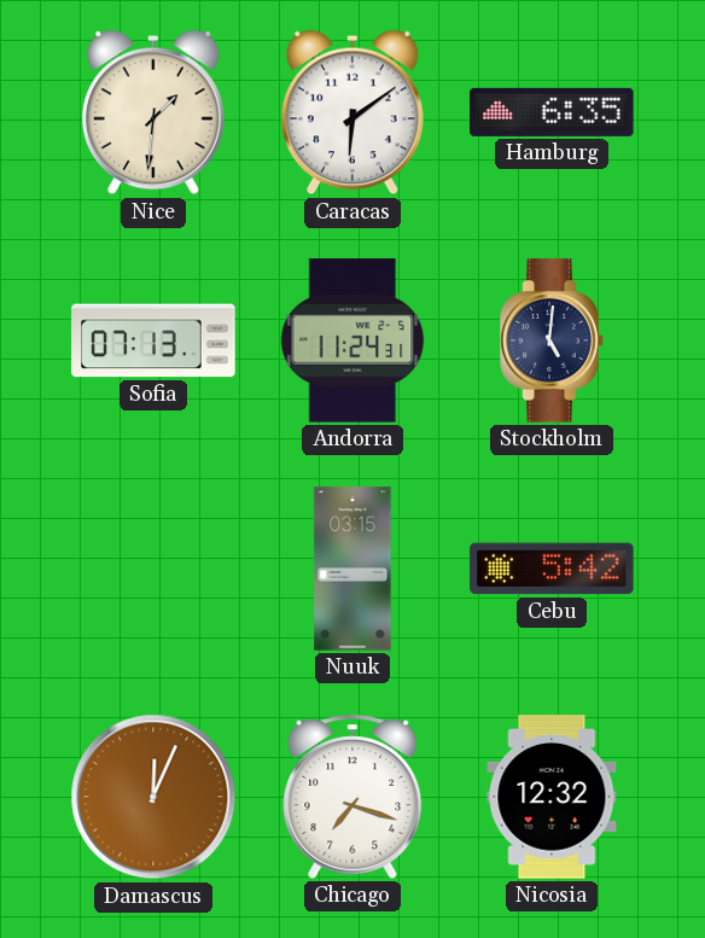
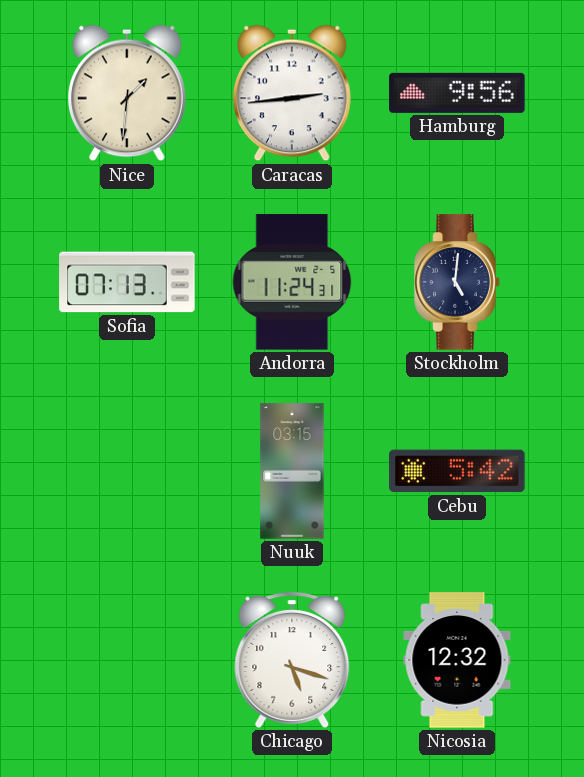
Caracas: 6:09 -> 2:44 (293, 93)
Hamburg: 6:35 -> 9:56 (457, 93)
Damascus: 12:04 -> none (153, 797)
Chicago: 7:18 -> 5:18 (292, 660)
